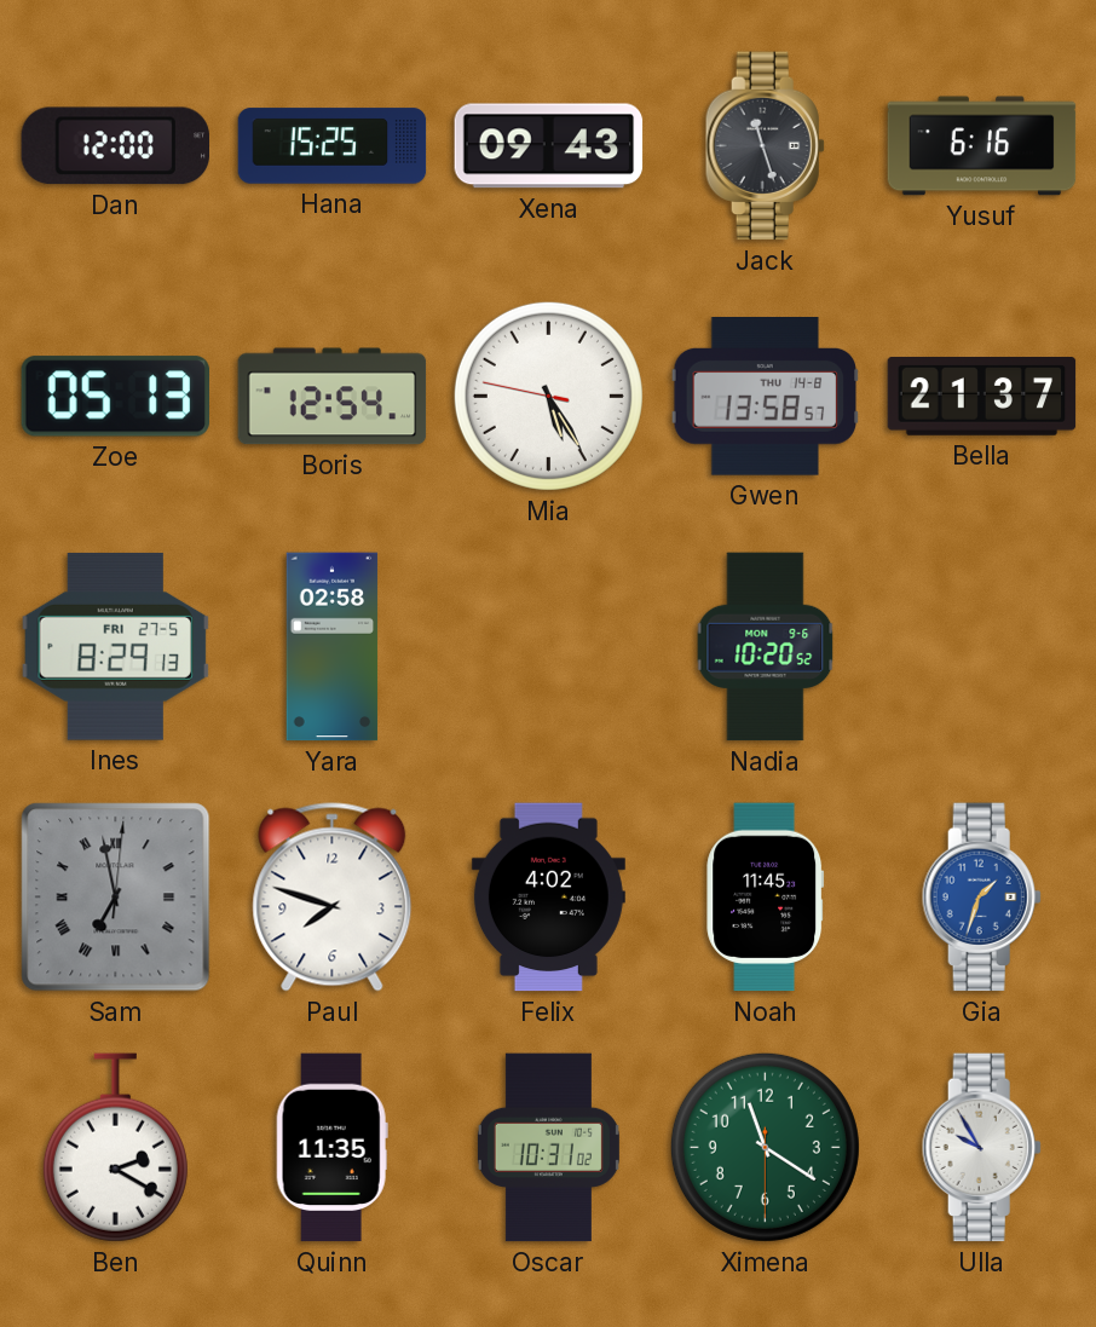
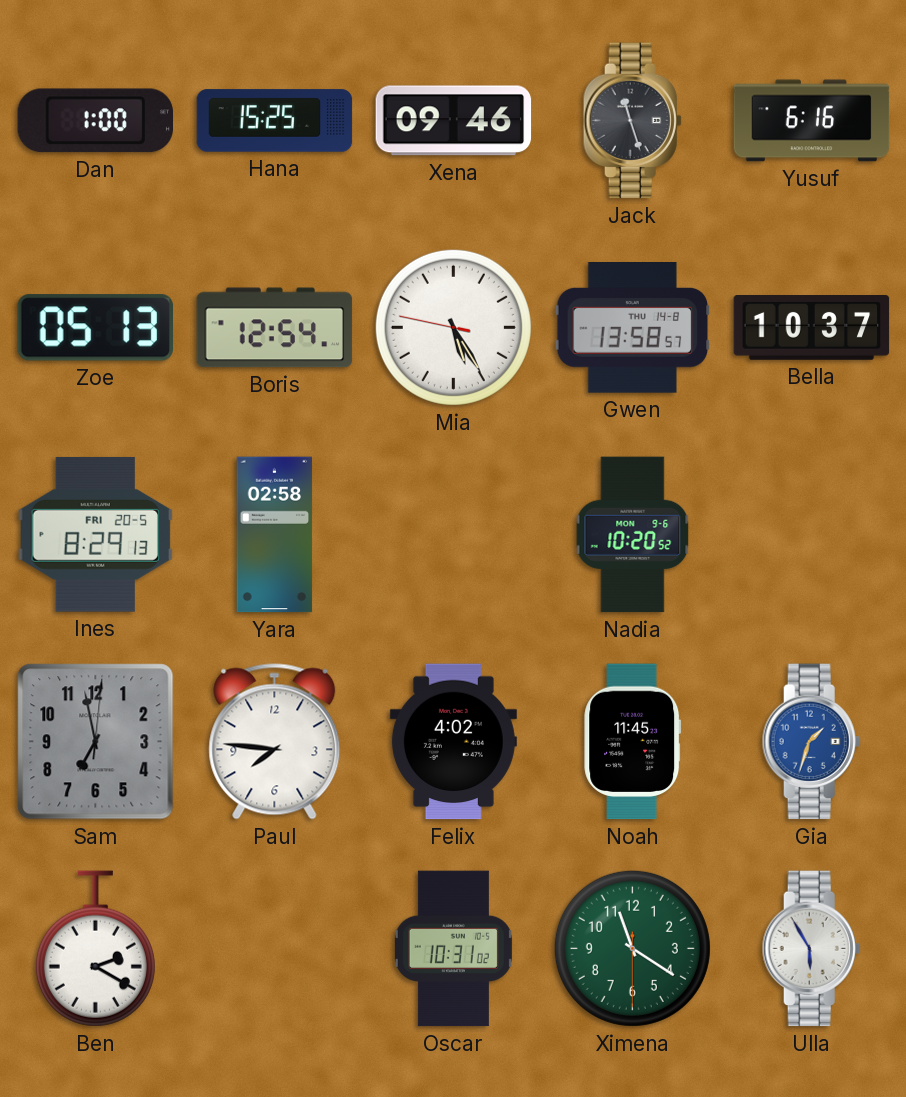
Dan: 12:00 -> 1:00 (95, 121)
Xena: 09:43 -> 09:46 (454, 121)
Bella: 21:37 -> 10:37 (812, 328)
Ines date: FRI 27-5 -> FRI 20-5 (96, 535)
Sam numerals: Roman -> Arabic (96, 742)
Paul: 7:48 -> 7:46 (275, 742)
Quinn: 11:35 -> none (331, 1148)
Ulla: 9:55 -> 5:55 (811, 949)
